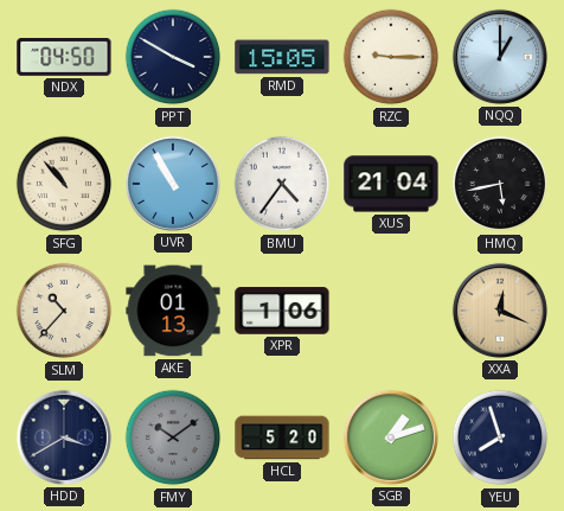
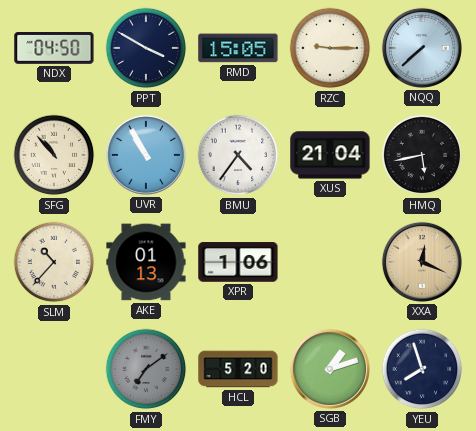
NQQ: 1:00 -> 7:38 (422, 48)
HDD: 3:40 -> none (64, 437)
FMY: 10:09 -> 7:09 (146, 369)
